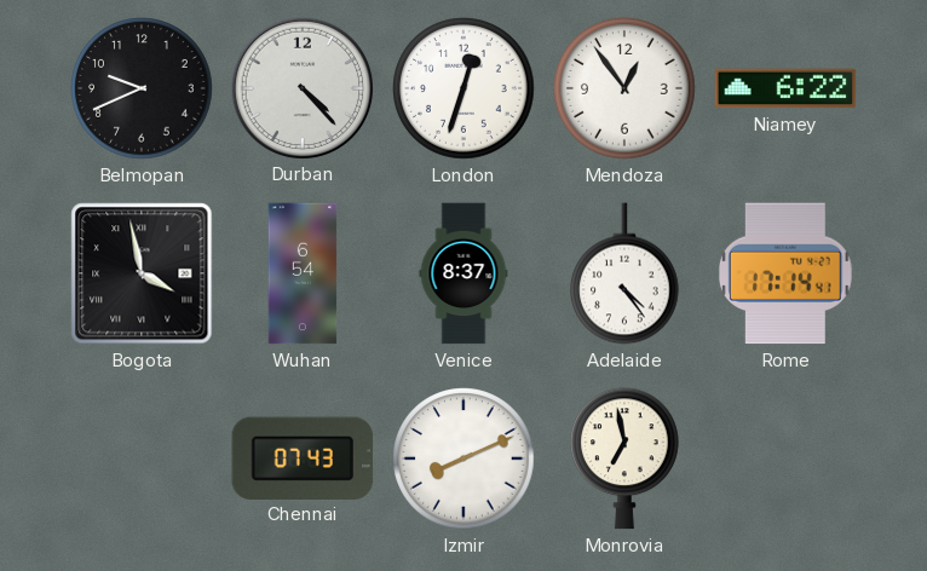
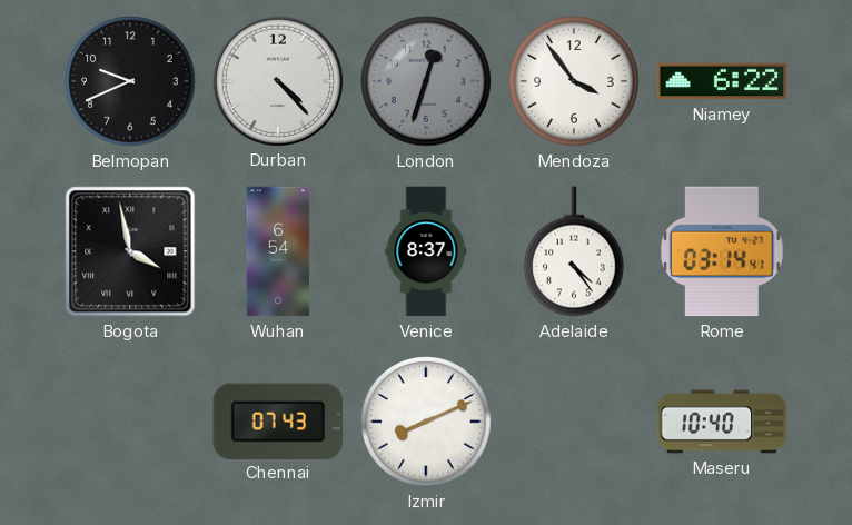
London dial: white -> grey (426, 81)
Mendoza: 12:54 -> 3:54 (574, 81)
Rome: 17:14 -> 03:14 (722, 251)
Monrovia: 6:58 -> none (626, 458)
Maseru: none -> 10:40 (722, 422)
